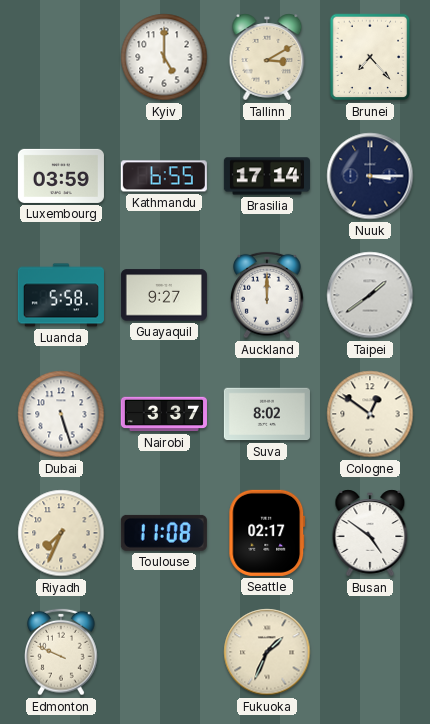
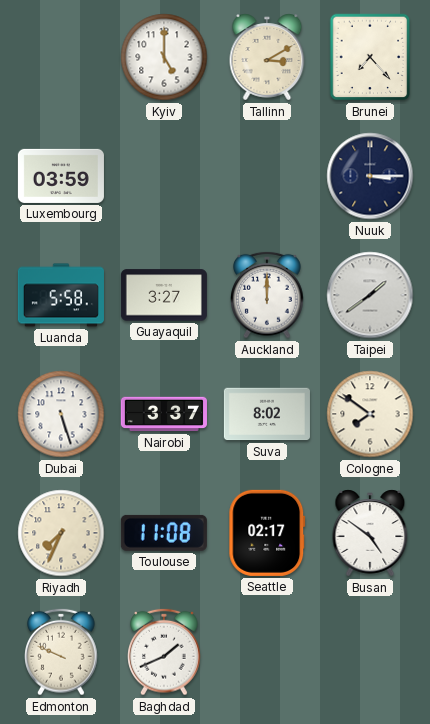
Kathmandu: 6:55 -> none (164, 176)
Brasilia: 17:14 -> none (267, 176)
Guayaquil: 9:27 -> 3:27 (164, 295)
Cologne: 12:51 -> 7:51 (370, 414)
Baghdad: none -> 1:41 (164, 652)
Fukuoka: 1:34 -> none (267, 652)
